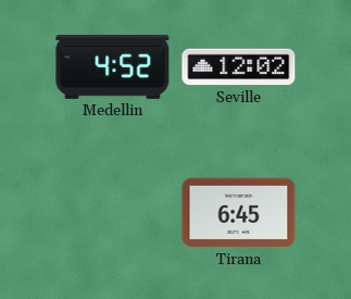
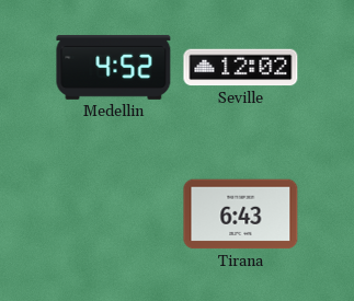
Tirana: 6:45 -> 6:43 (241, 215)
